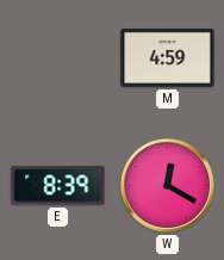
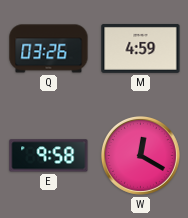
Q: none -> 03:26 (49, 49)
E: 8:39 -> 9:58 (49, 156)
